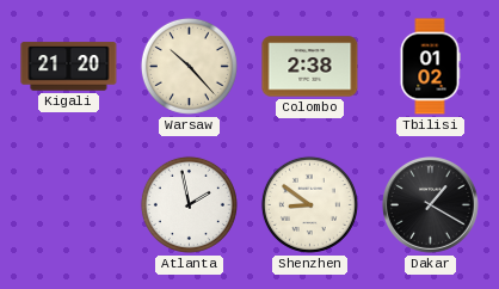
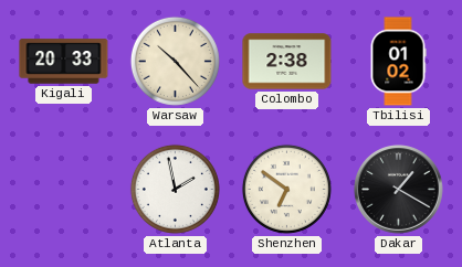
Kigali: 21:20 -> 20:33 (64, 62)
Shenzhen: 8:51 -> 6:51 (286, 189)
